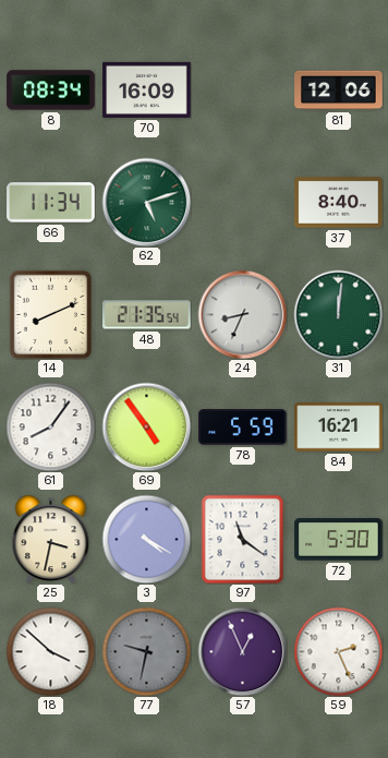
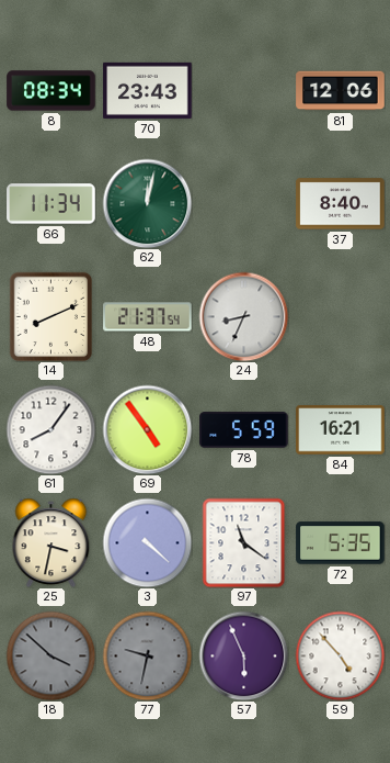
70: 16:09 -> 23:43 (148, 90)
62: 5:12 -> 12:02 (147, 203)
48: 21:35 -> 21:37 (148, 317)
31: 12:01 -> none (338, 314)
3: 4:20 -> 4:22 (147, 542)
72: 5:30 -> 5:35 (341, 543)
18 dial: white -> grey (50, 655)
57: 12:56 -> 5:56 (243, 655)
59: 2:26 -> 4:53 (340, 655)
